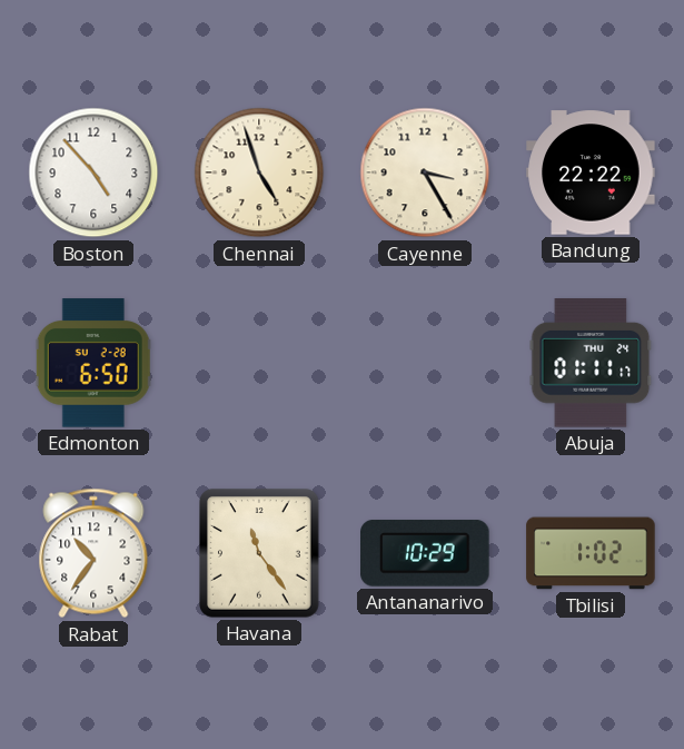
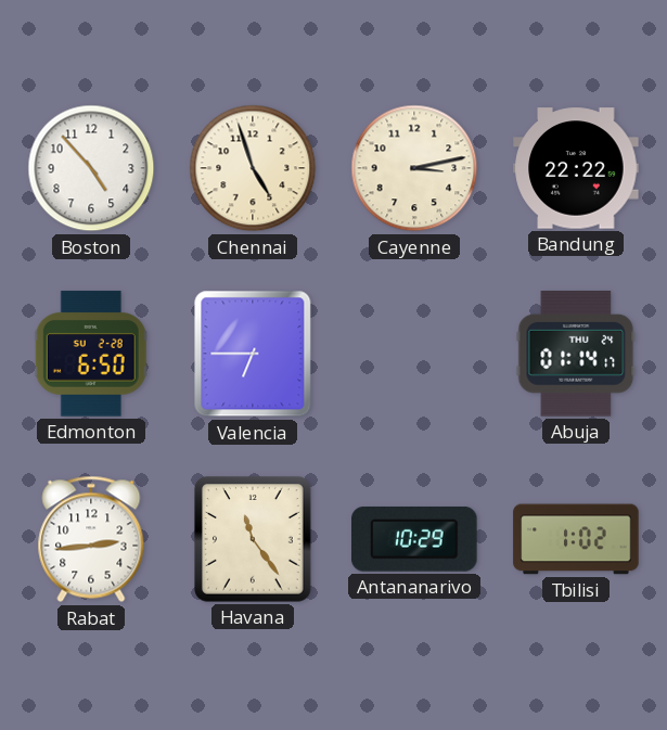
Cayenne: 3:25 -> 3:13 (414, 168)
Valencia: none -> 6:45 (253, 354)
Abuja: 01:11 -> 01:14 (576, 354)
Rabat: 10:36 -> 2:44 (91, 539)
